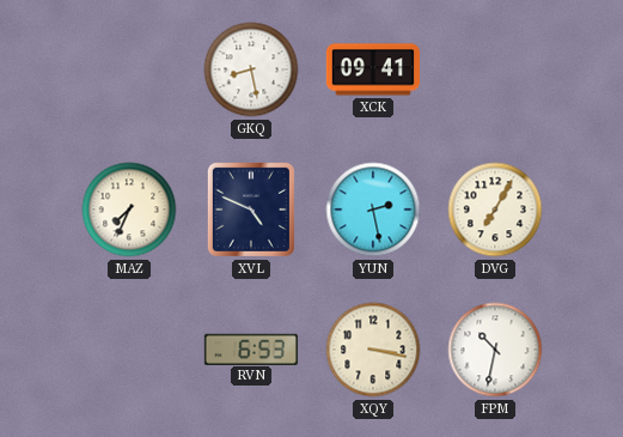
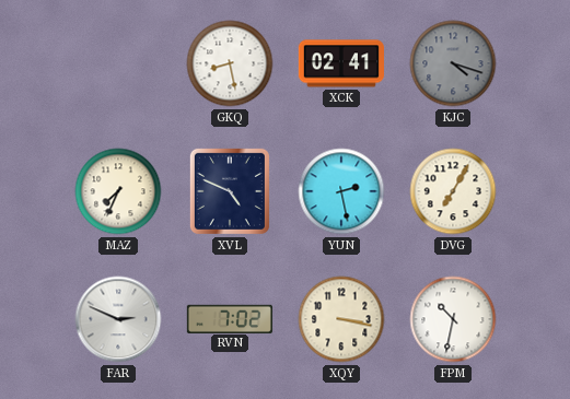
XCK: 09:41 -> 02:41 (341, 63)
KJC: none -> 4:18 (453, 63)
FAR: none -> 2:49 (118, 319)
RVN: 6:53 -> 7:02 (230, 318)
